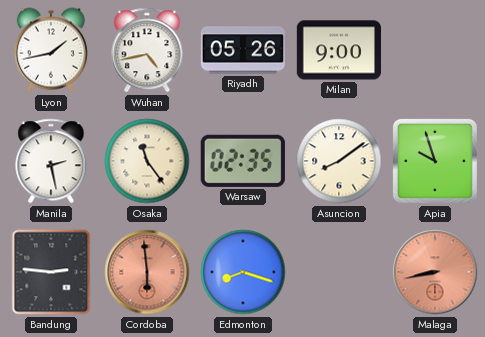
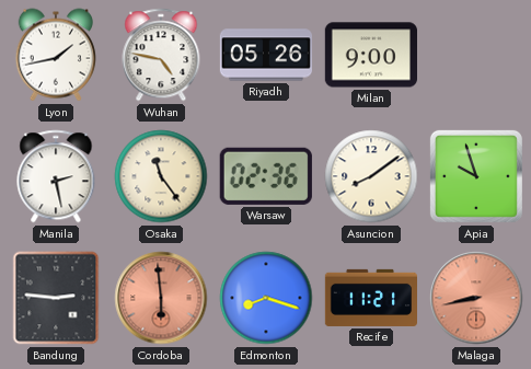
Wuhan: 4:43 -> 4:47 (161, 55)
Warsaw: 02:35 -> 02:36 (266, 176)
Recife: none -> 11:21 (370, 298)
